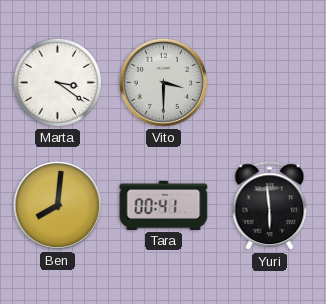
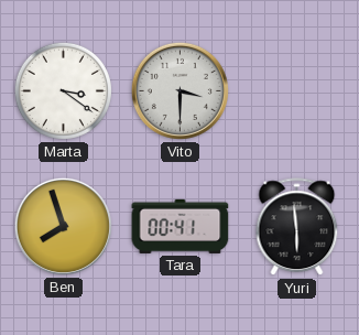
Ben: 8:01 -> 7:57 (63, 226)
